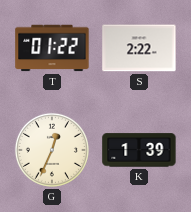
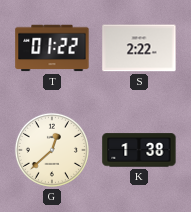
G: 12:34 -> 12:38 (52, 150)
K: 1:39 -> 1:38 (139, 150)
